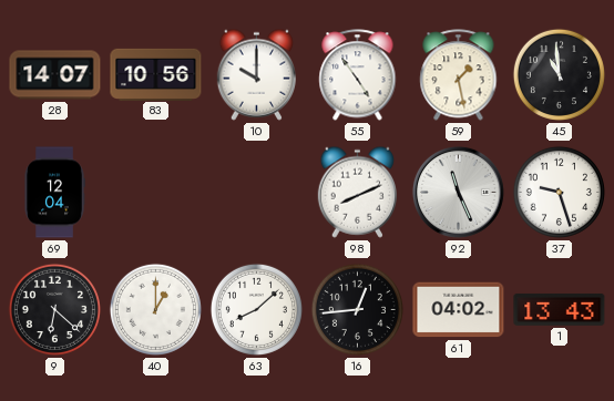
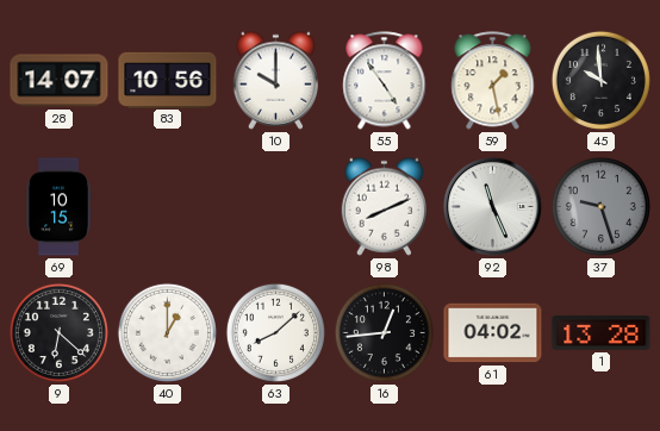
45: 10:59 -> 9:59 (600, 80)
69: 12:04 -> 10:15 (58, 207)
37 dial: white -> grey (600, 206)
1: 13:43 -> 13:28 (602, 333)
